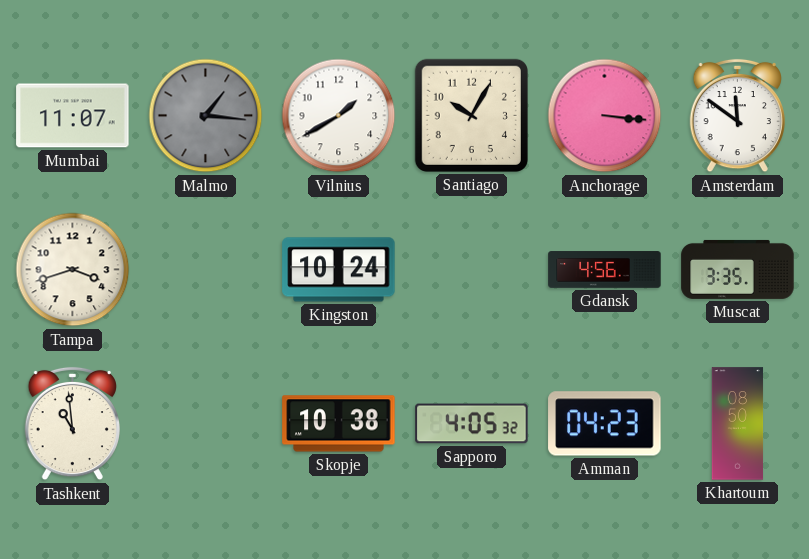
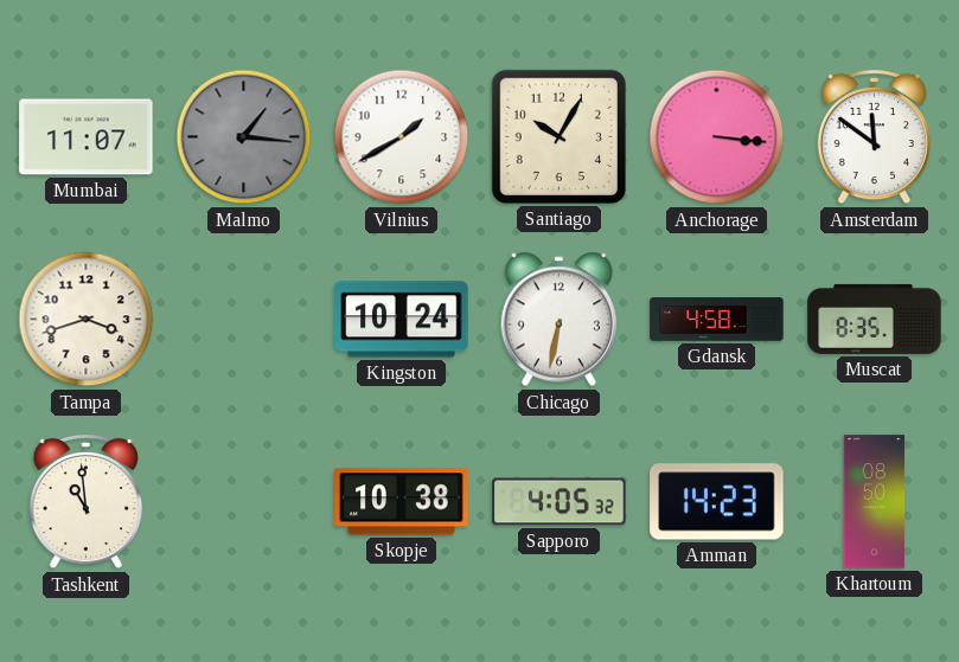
Chicago: none -> 6:32 (558, 320)
Gdansk: 4:56 -> 4:58 (717, 320)
Muscat: 3:35 -> 8:35 (875, 319)
Amman: 04:23 -> 14:23 (717, 502)
